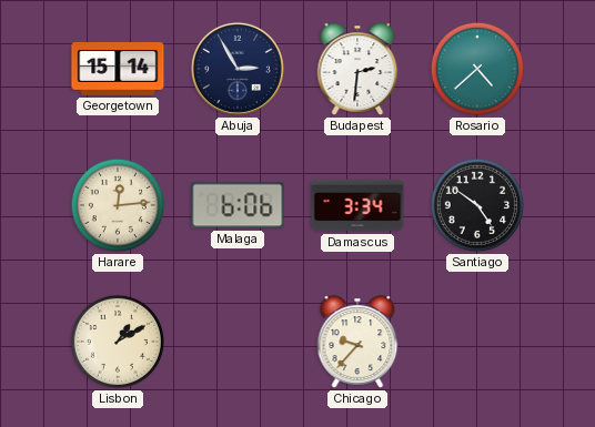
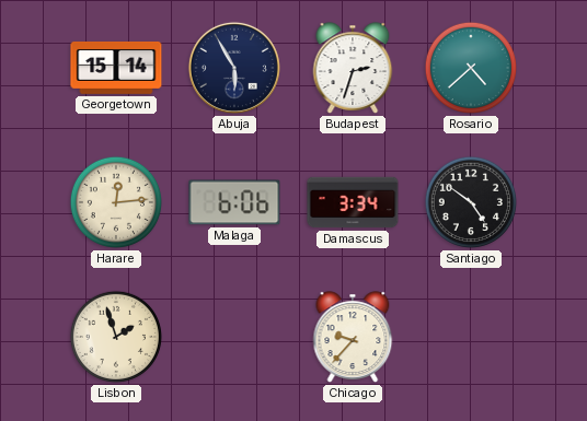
Abuja: 2:55 -> 5:55 (234, 68)
Budapest: 2:31 -> 2:33 (353, 68)
Lisbon: 1:10 -> 1:57 (116, 337)
